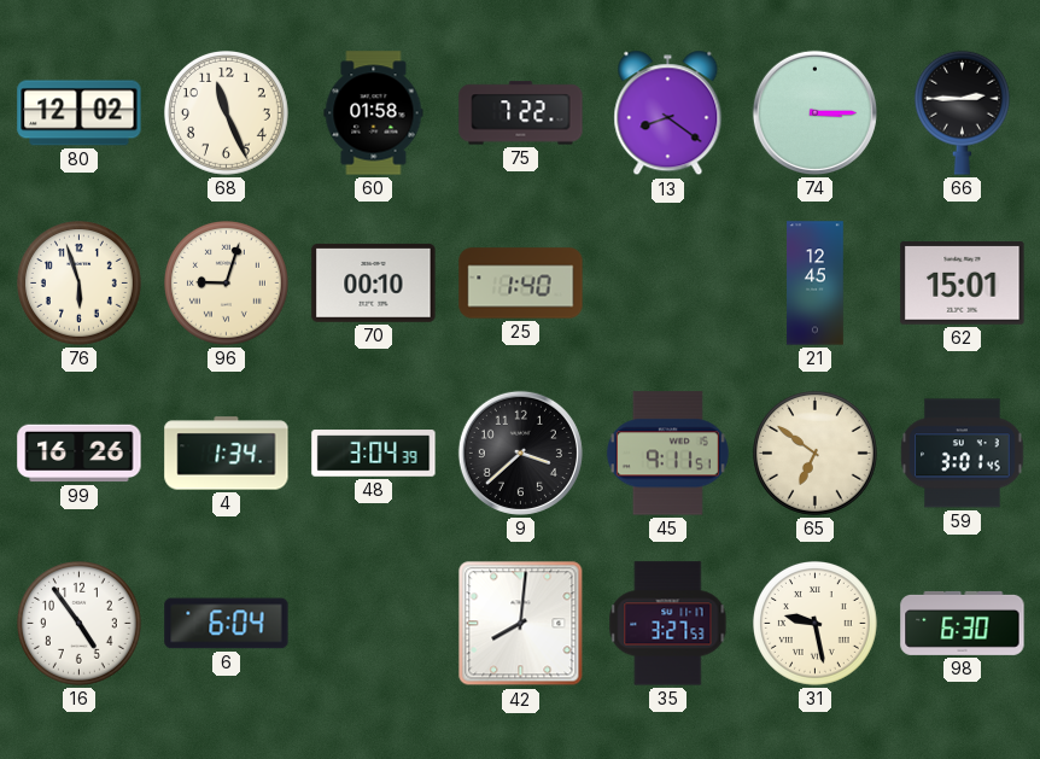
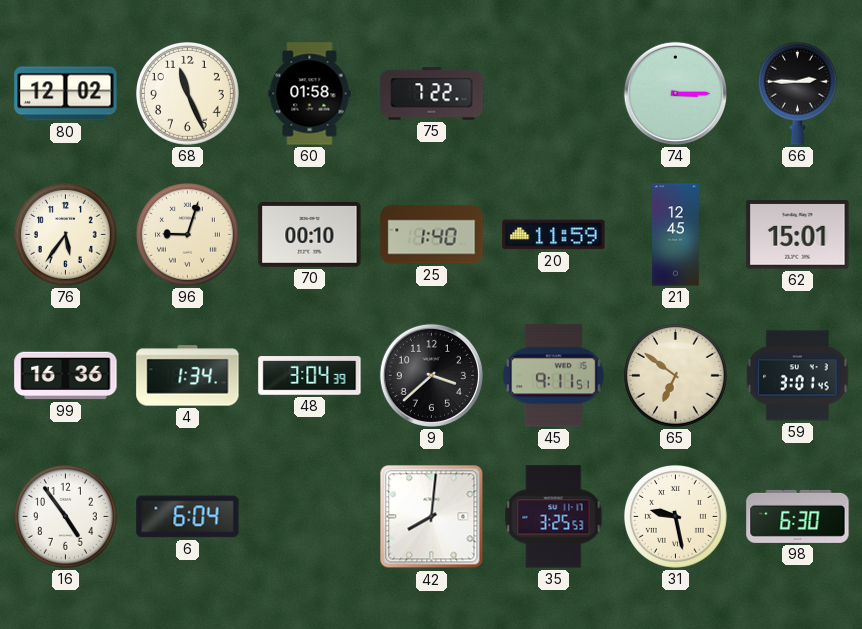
13: 8:21 -> none (668, 113)
76: 5:57 -> 5:36 (66, 235)
20: none -> 11:59 (554, 235)
99: 16:26 -> 16:36 (66, 376)
35: 3:27 -> 3:25 (554, 517)
